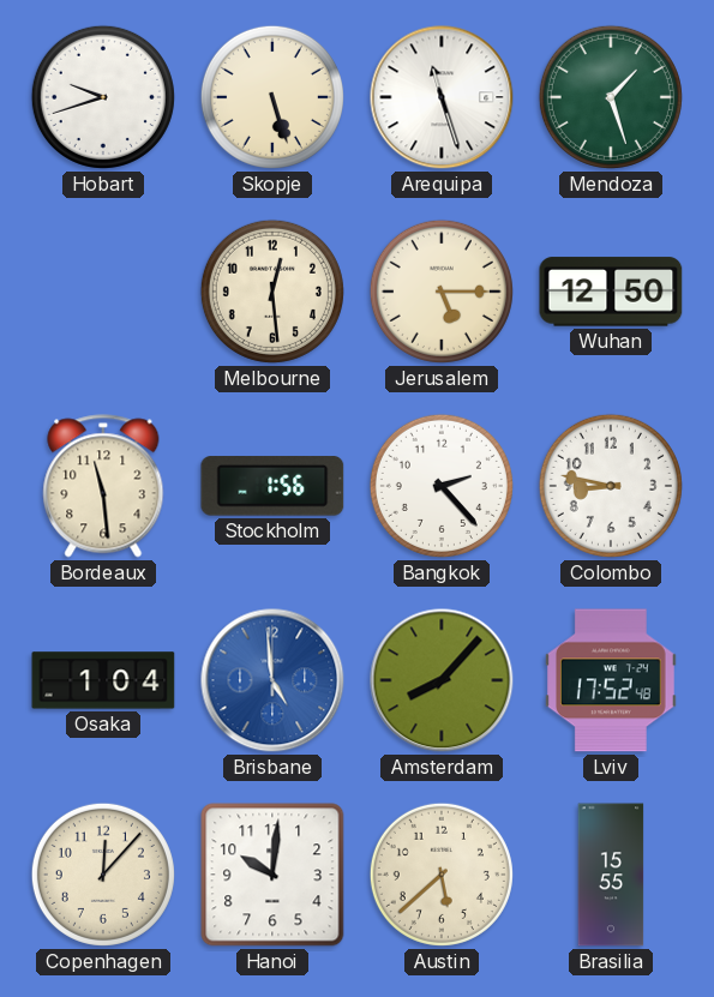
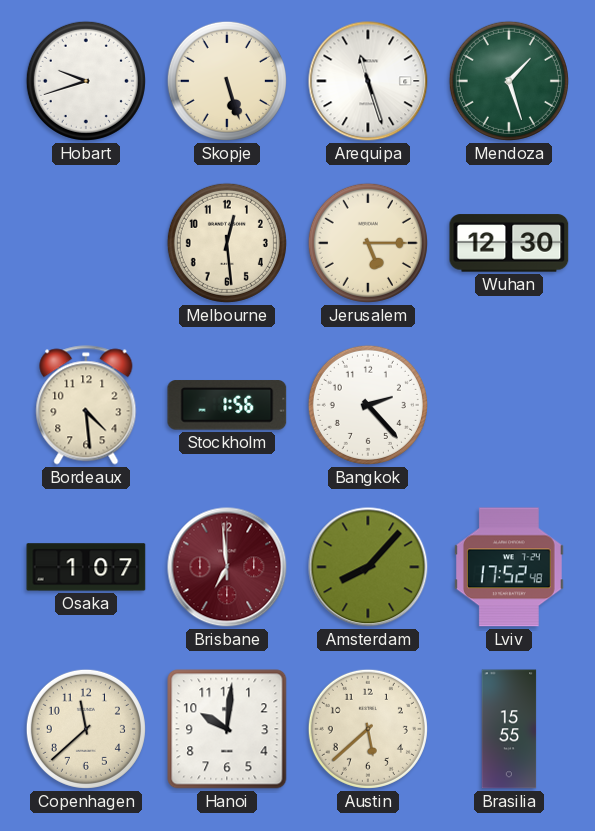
Wuhan: 12:50 -> 12:30 (509, 243)
Bordeaux: 11:29 -> 4:29 (86, 405)
Colombo: 8:47 -> none (611, 486)
Osaka: 1:04 -> 1:07 (86, 567)
Brisbane: 4:59 -> 6:59 (227, 567)
Brisbane dial: blue -> burgundy (227, 567)
Copenhagen: 12:07 -> 11:38 (86, 729)
